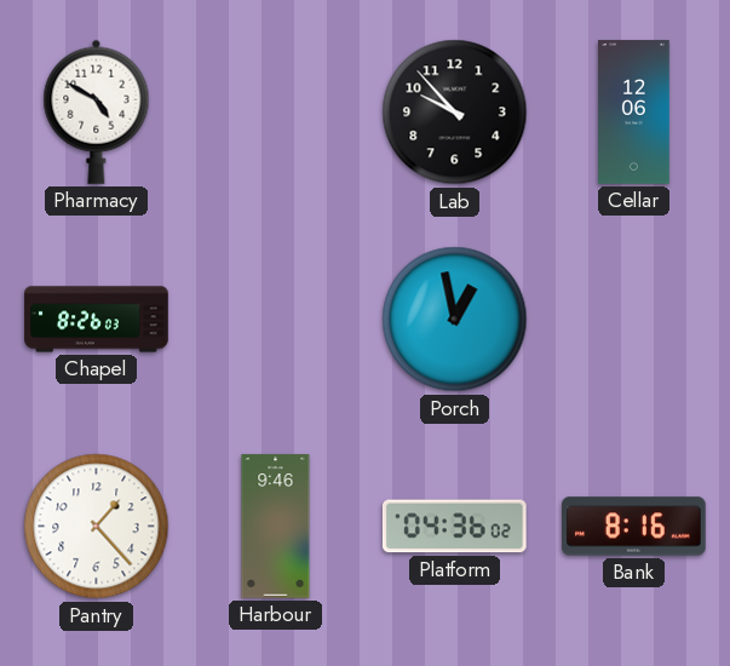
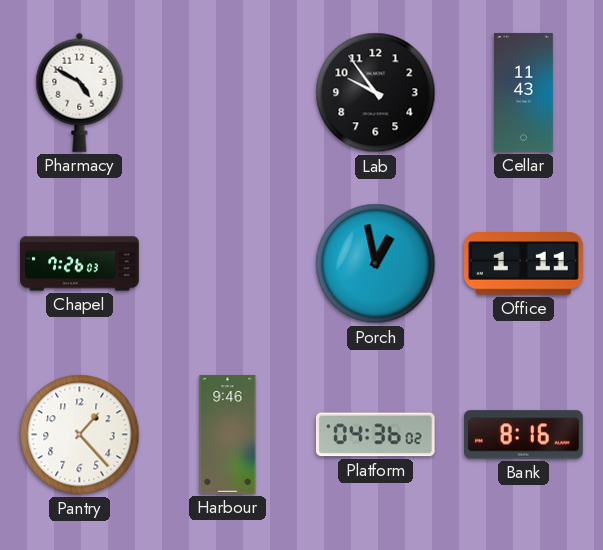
Lab: 9:53 -> 9:54 (376, 93)
Cellar: 12:06 -> 11:43 (524, 93)
Chapel: 8:26 -> 7:26 (80, 264)
Office: none -> 1:11 (524, 264)
